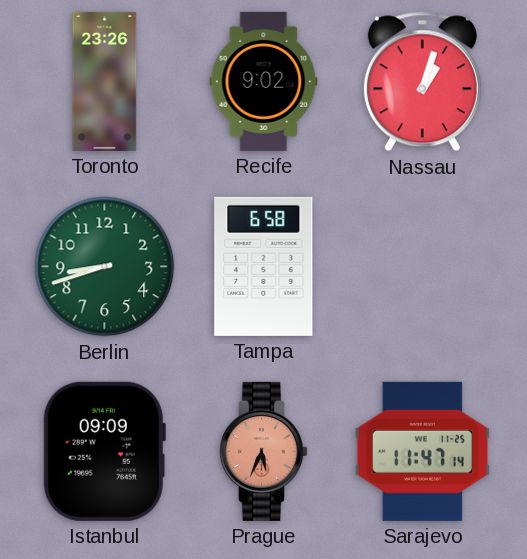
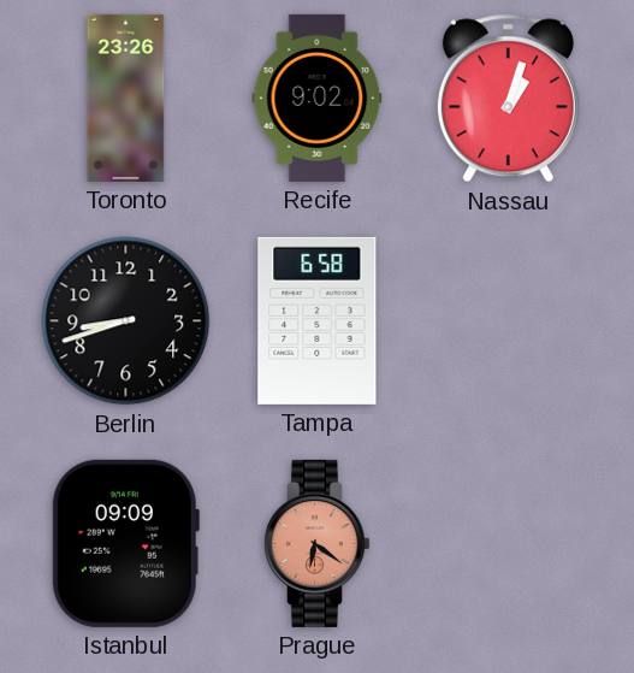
Berlin dial: green -> black (126, 321)
Prague: 5:34 -> 6:21 (316, 543)
Sarajevo: 11:47 -> none (422, 451)
